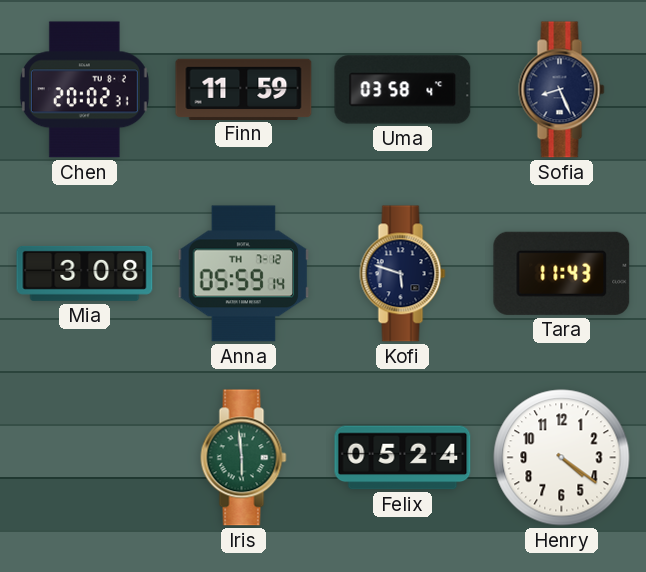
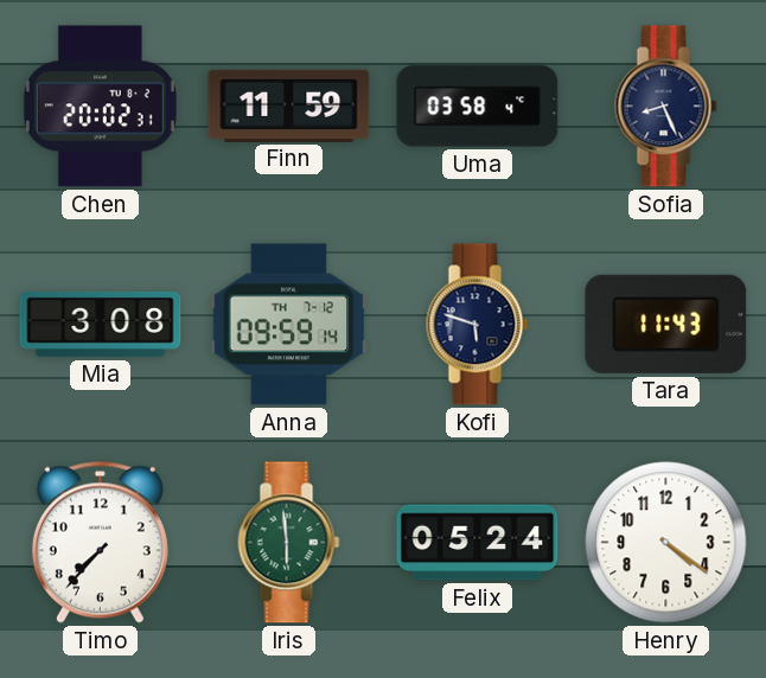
Anna: 05:59 -> 09:59 (289, 325)
Timo: none -> 7:37 (100, 542)
